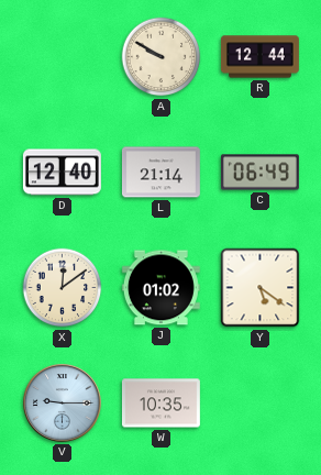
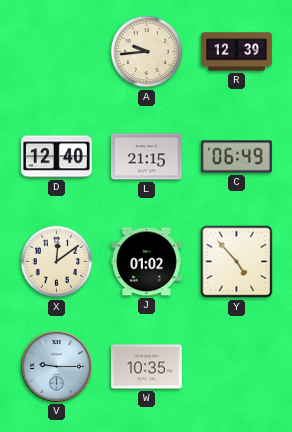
A: 9:50 -> 9:44 (147, 52)
R: 12:44 -> 12:39 (236, 52)
L: 21:14 -> 21:15 (146, 157)
Y: 5:21 -> 4:53 (237, 262)
